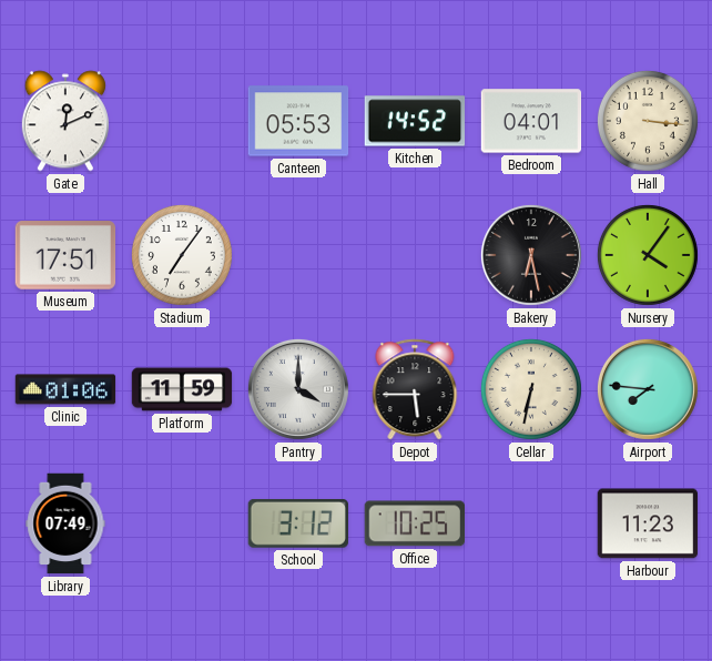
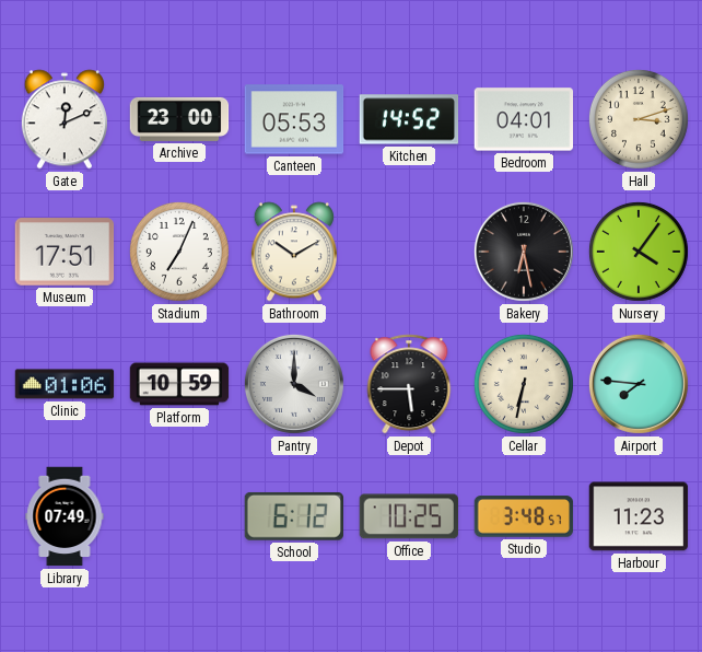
Archive: none -> 23:00 (179, 119)
Hall: 3:16 -> 3:12 (639, 119)
Stadium: 7:06 -> 7:04 (179, 252)
Bathroom: none -> 10:10 (294, 252)
Platform: 11:59 -> 10:59 (179, 384)
School: 3:12 -> 6:12 (293, 516)
Studio: none -> 3:48 (524, 516)
